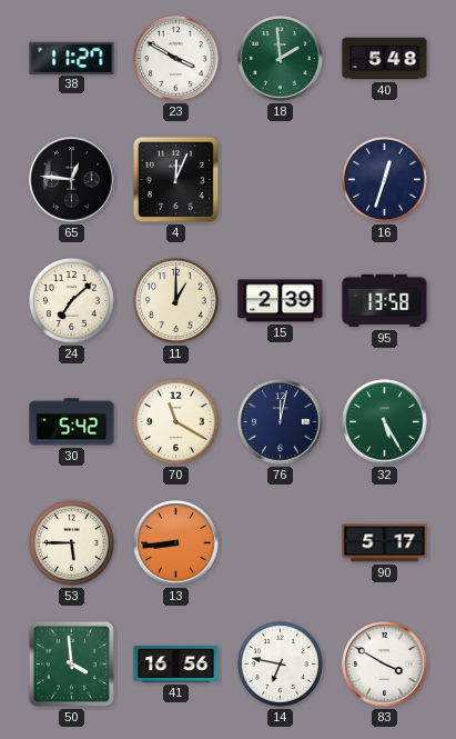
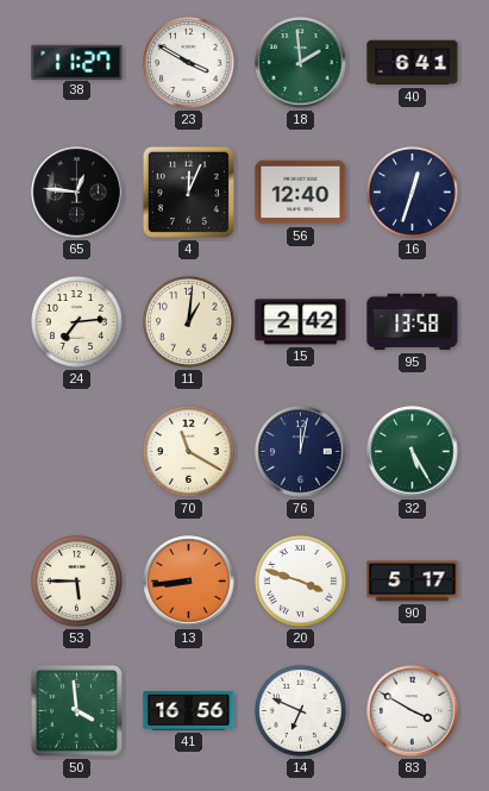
40: 5:48 -> 6:41 (413, 63)
56: none -> 12:40 (301, 193)
24: 7:08 -> 7:14 (76, 321)
11: 1:00 -> 1:01 (188, 321)
15: 2:39 -> 2:42 (301, 322)
30: 5:42 -> none (72, 422)
20: none -> 3:48 (300, 580)
14: 6:47 -> 6:49 (300, 710)
